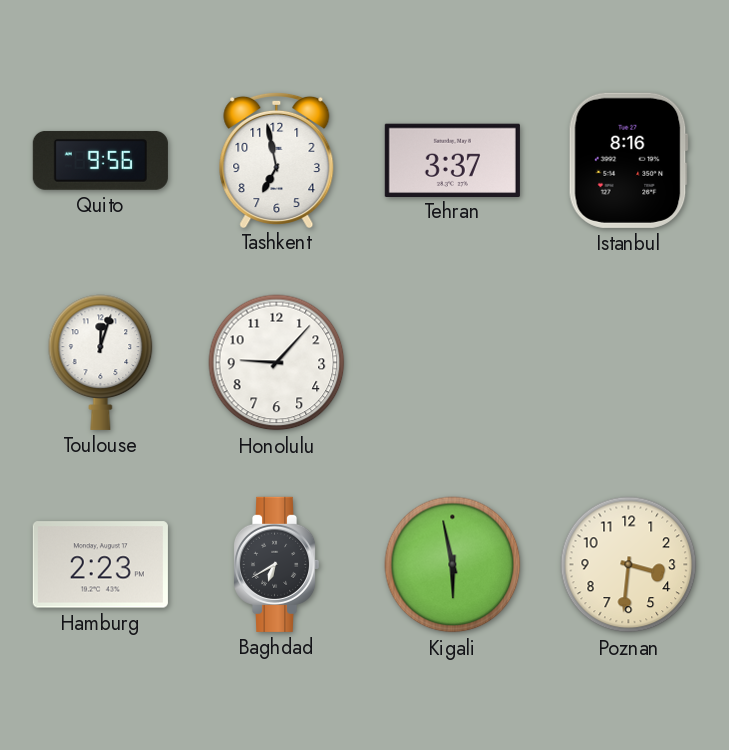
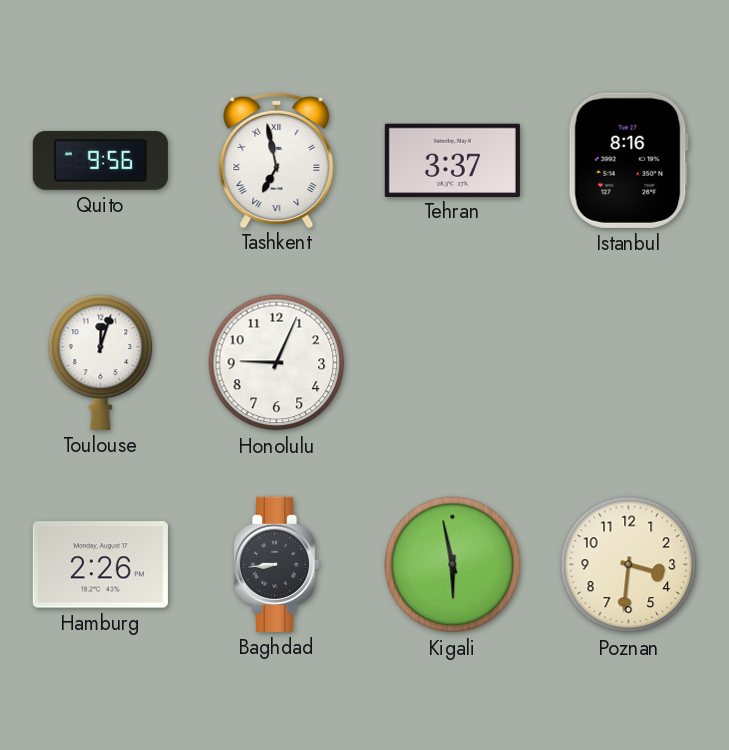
Tashkent numerals: Arabic -> Roman (277, 159)
Honolulu: 9:07 -> 9:04 (277, 363)
Hamburg: 2:23 -> 2:26 (100, 565)
Baghdad: 6:40 -> 8:44 (277, 564)
